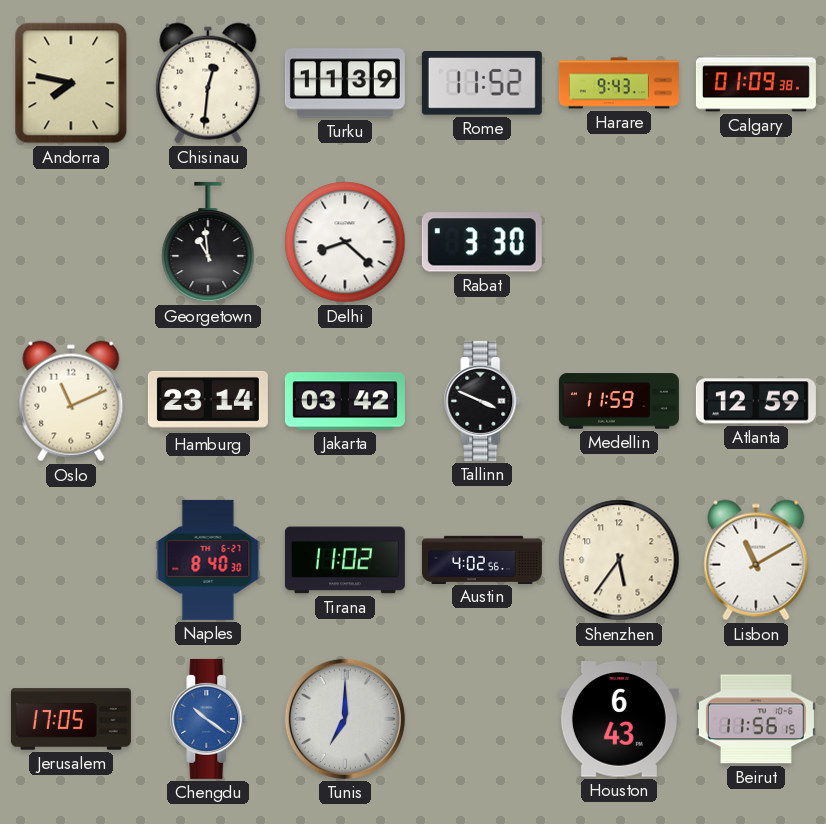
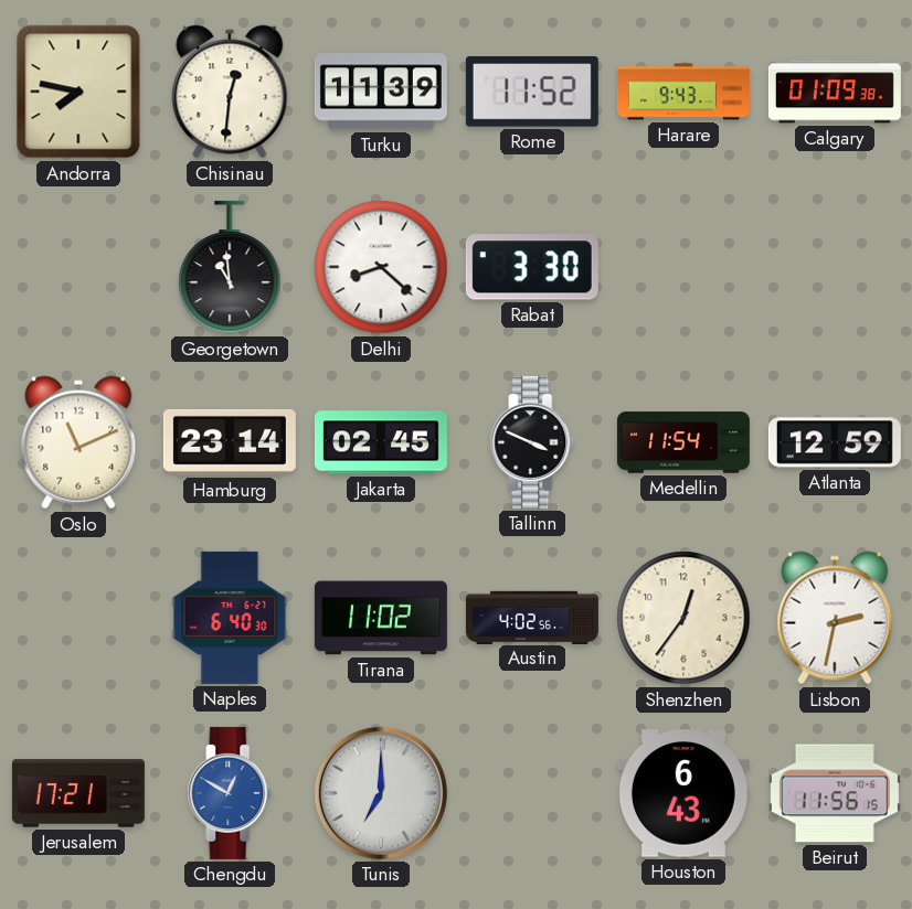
Jakarta: 03:42 -> 02:45 (381, 442)
Medellin: 11:59 -> 11:54 (683, 442)
Naples: 8:40 -> 6:40 (230, 618)
Shenzhen: 5:36 -> 12:36 (683, 618)
Lisbon: 11:10 -> 2:32 (835, 618)
Jerusalem: 17:05 -> 17:21 (78, 793)
Chengdu: 10:21 -> 12:50 (230, 793)
